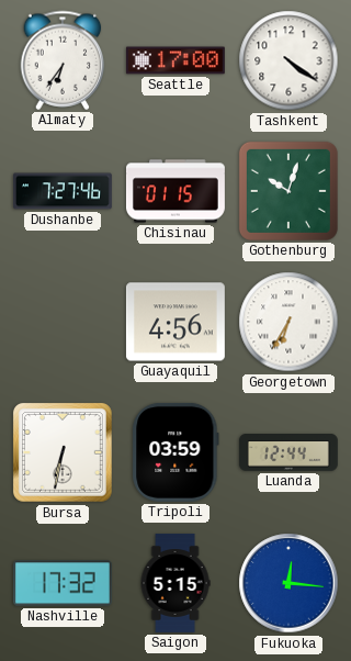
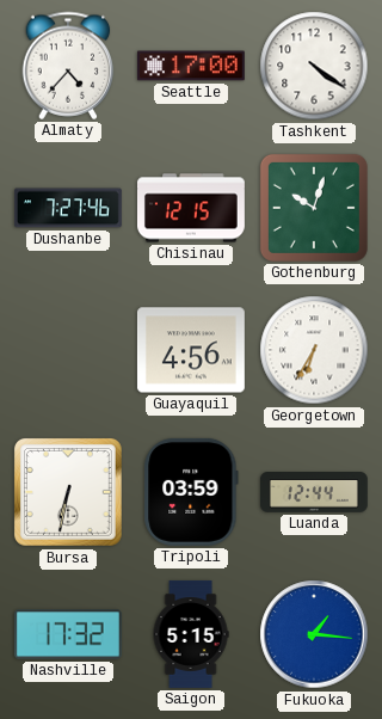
Almaty: 6:36 -> 4:37 (68, 66)
Chisinau: 01:15 -> 12:15 (191, 208)
Fukuoka: 12:16 -> 1:16 (314, 634)
